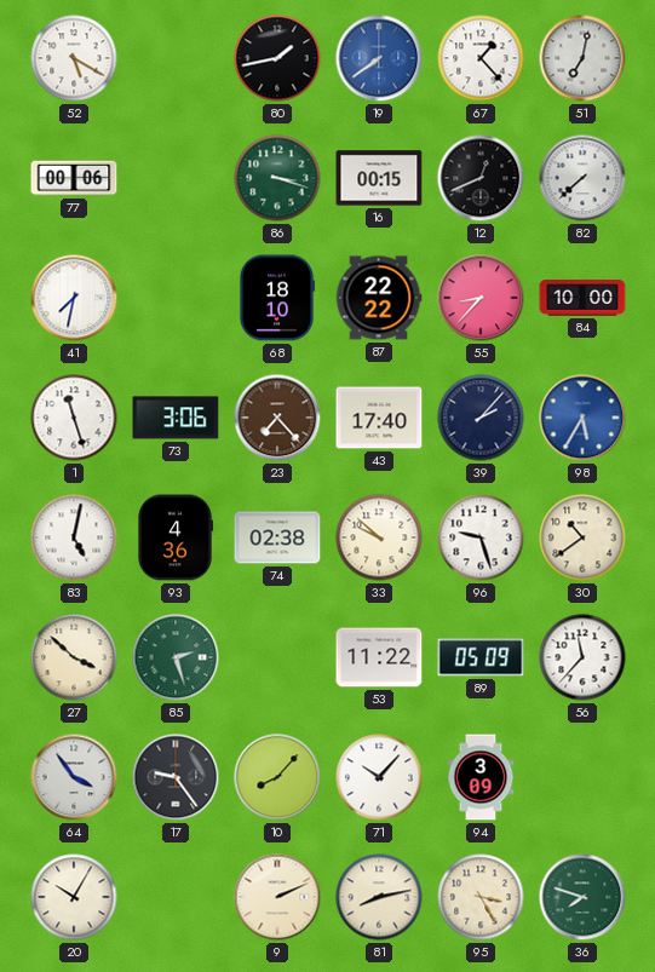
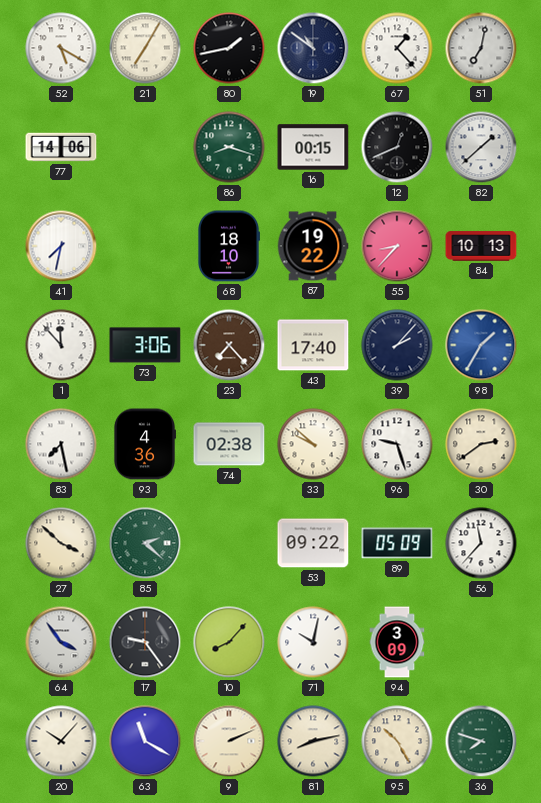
21: none -> 7:05 (145, 48)
19: 7:39 -> 10:51 (313, 48)
19 dial: blue -> navy (313, 48)
77: 00:06 -> 14:06 (61, 147)
86: 3:18 -> 8:18 (229, 147)
82: 7:38 -> 1:38 (481, 147)
87: 22:22 -> 19:22 (313, 246)
84: 10:00 -> 10:13 (481, 246)
1: 11:27 -> 11:53 (61, 345)
98: 5:35 -> 1:35 (481, 345)
83: 5:02 -> 7:28 (61, 444)
30: 10:39 -> 2:39 (481, 444)
85: 2:27 -> 2:22 (145, 543)
53: 11:22 -> 09:22 (313, 543)
71: 10:07 -> 10:02 (313, 642)
20: 10:05 -> 10:07 (61, 741)
63: none -> 11:20 (145, 741)
95: 3:25 -> 10:25 (397, 741)
